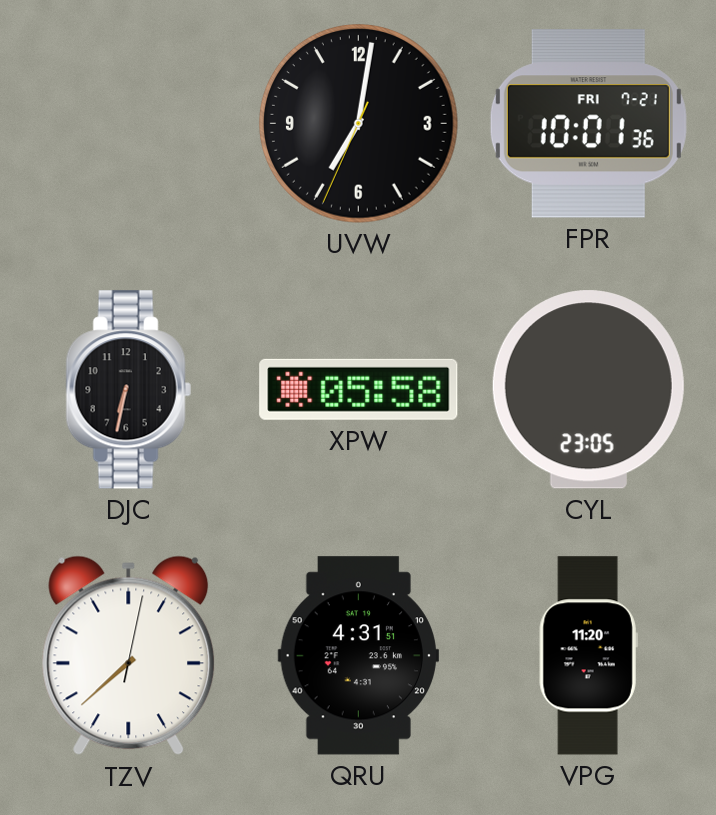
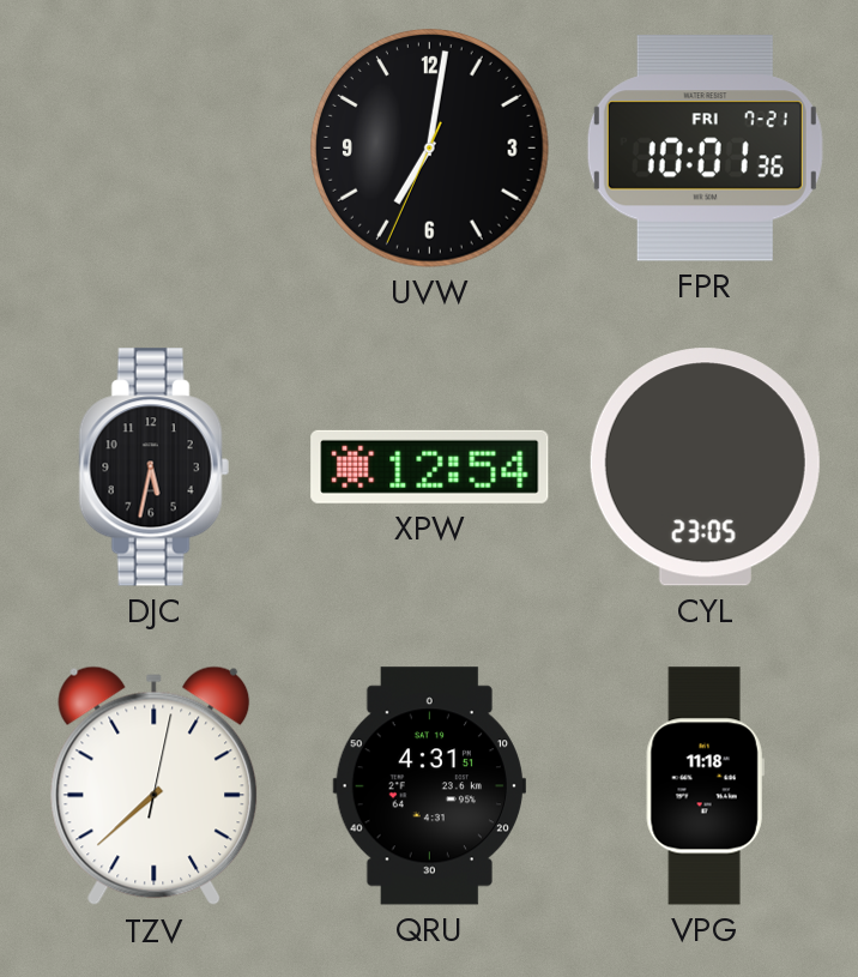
DJC: 6:32 -> 5:32 (153, 468)
XPW: 05:58 -> 12:54 (430, 466)
VPG: 11:20 -> 11:18 (705, 786)
